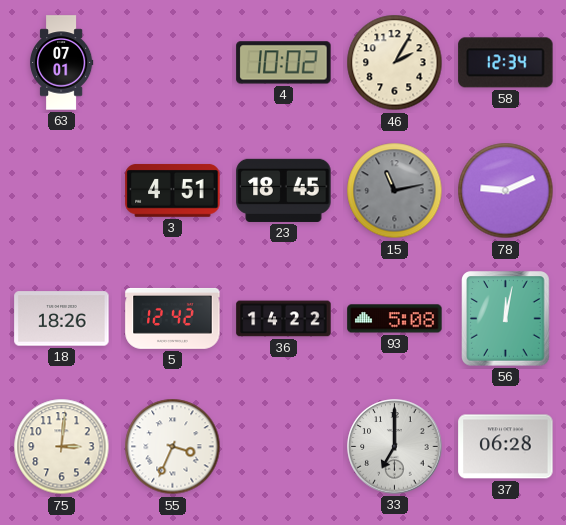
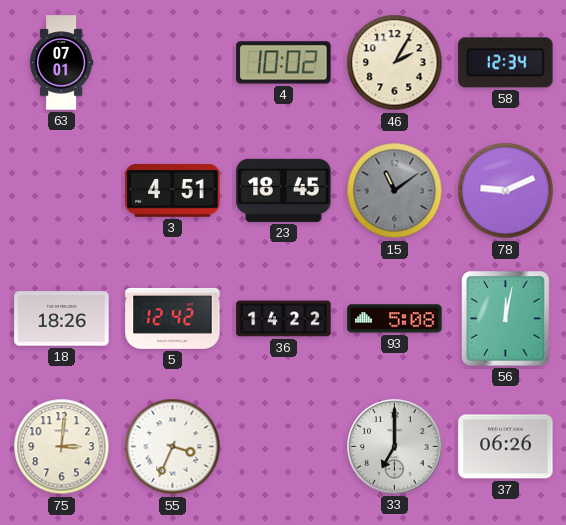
15: 11:13 -> 11:09 (395, 191)
37: 06:28 -> 06:26 (506, 447)
